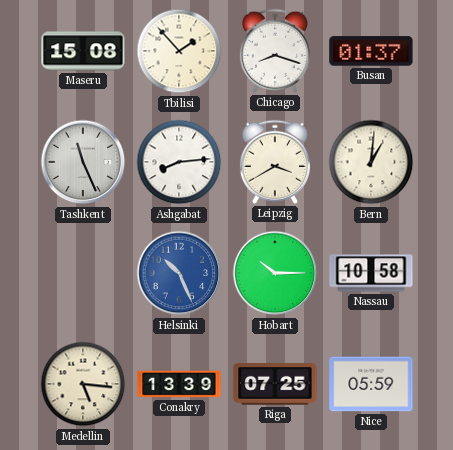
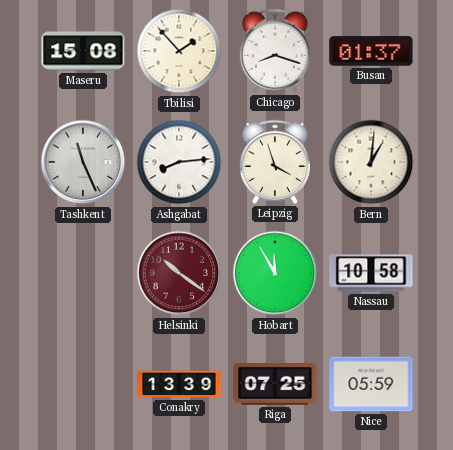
Leipzig: 3:40 -> 3:57 (275, 162)
Helsinki: 10:26 -> 10:21 (179, 273)
Helsinki dial: blue -> burgundy (179, 273)
Hobart: 10:15 -> 11:55 (275, 273)
Medellin: 5:16 -> none (83, 384)
